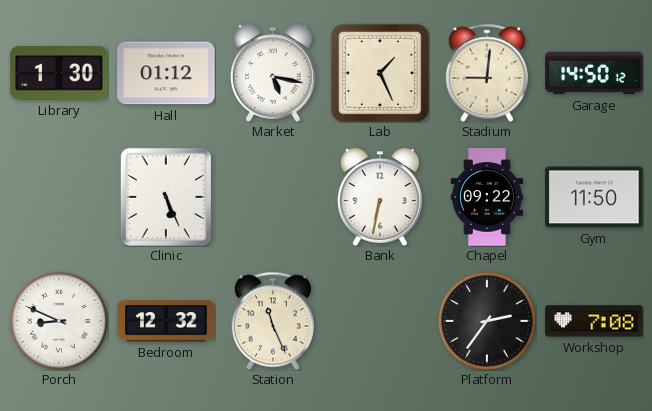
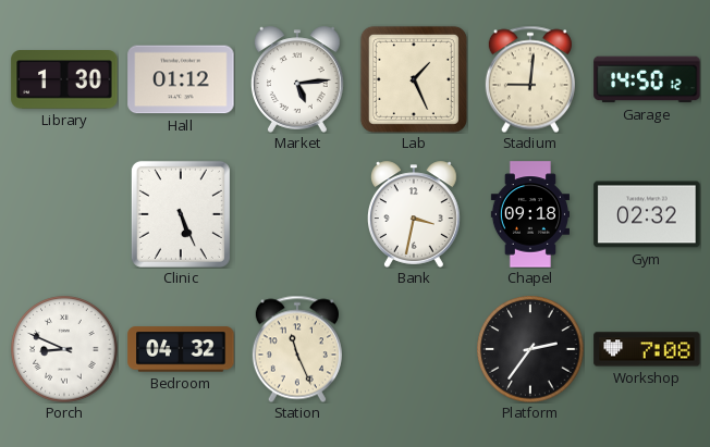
Market: 5:17 -> 5:14 (298, 79)
Bank: 6:32 -> 3:32 (415, 214)
Chapel: 09:22 -> 09:18 (529, 214)
Gym: 11:50 -> 02:32 (647, 214)
Bedroom: 12:32 -> 04:32 (181, 349)
